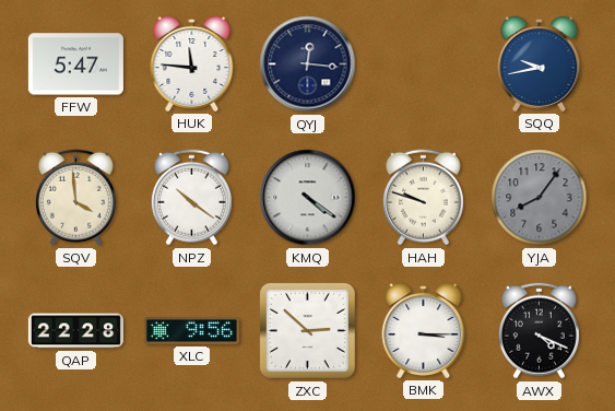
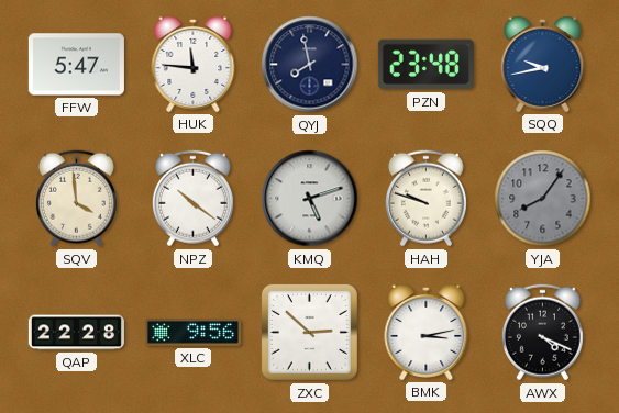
QYJ: 12:16 -> 7:58 (310, 65)
PZN: none -> 23:48 (425, 65)
KMQ: 4:21 -> 5:12 (310, 199)
BMK: 3:15 -> 3:13 (427, 332)
